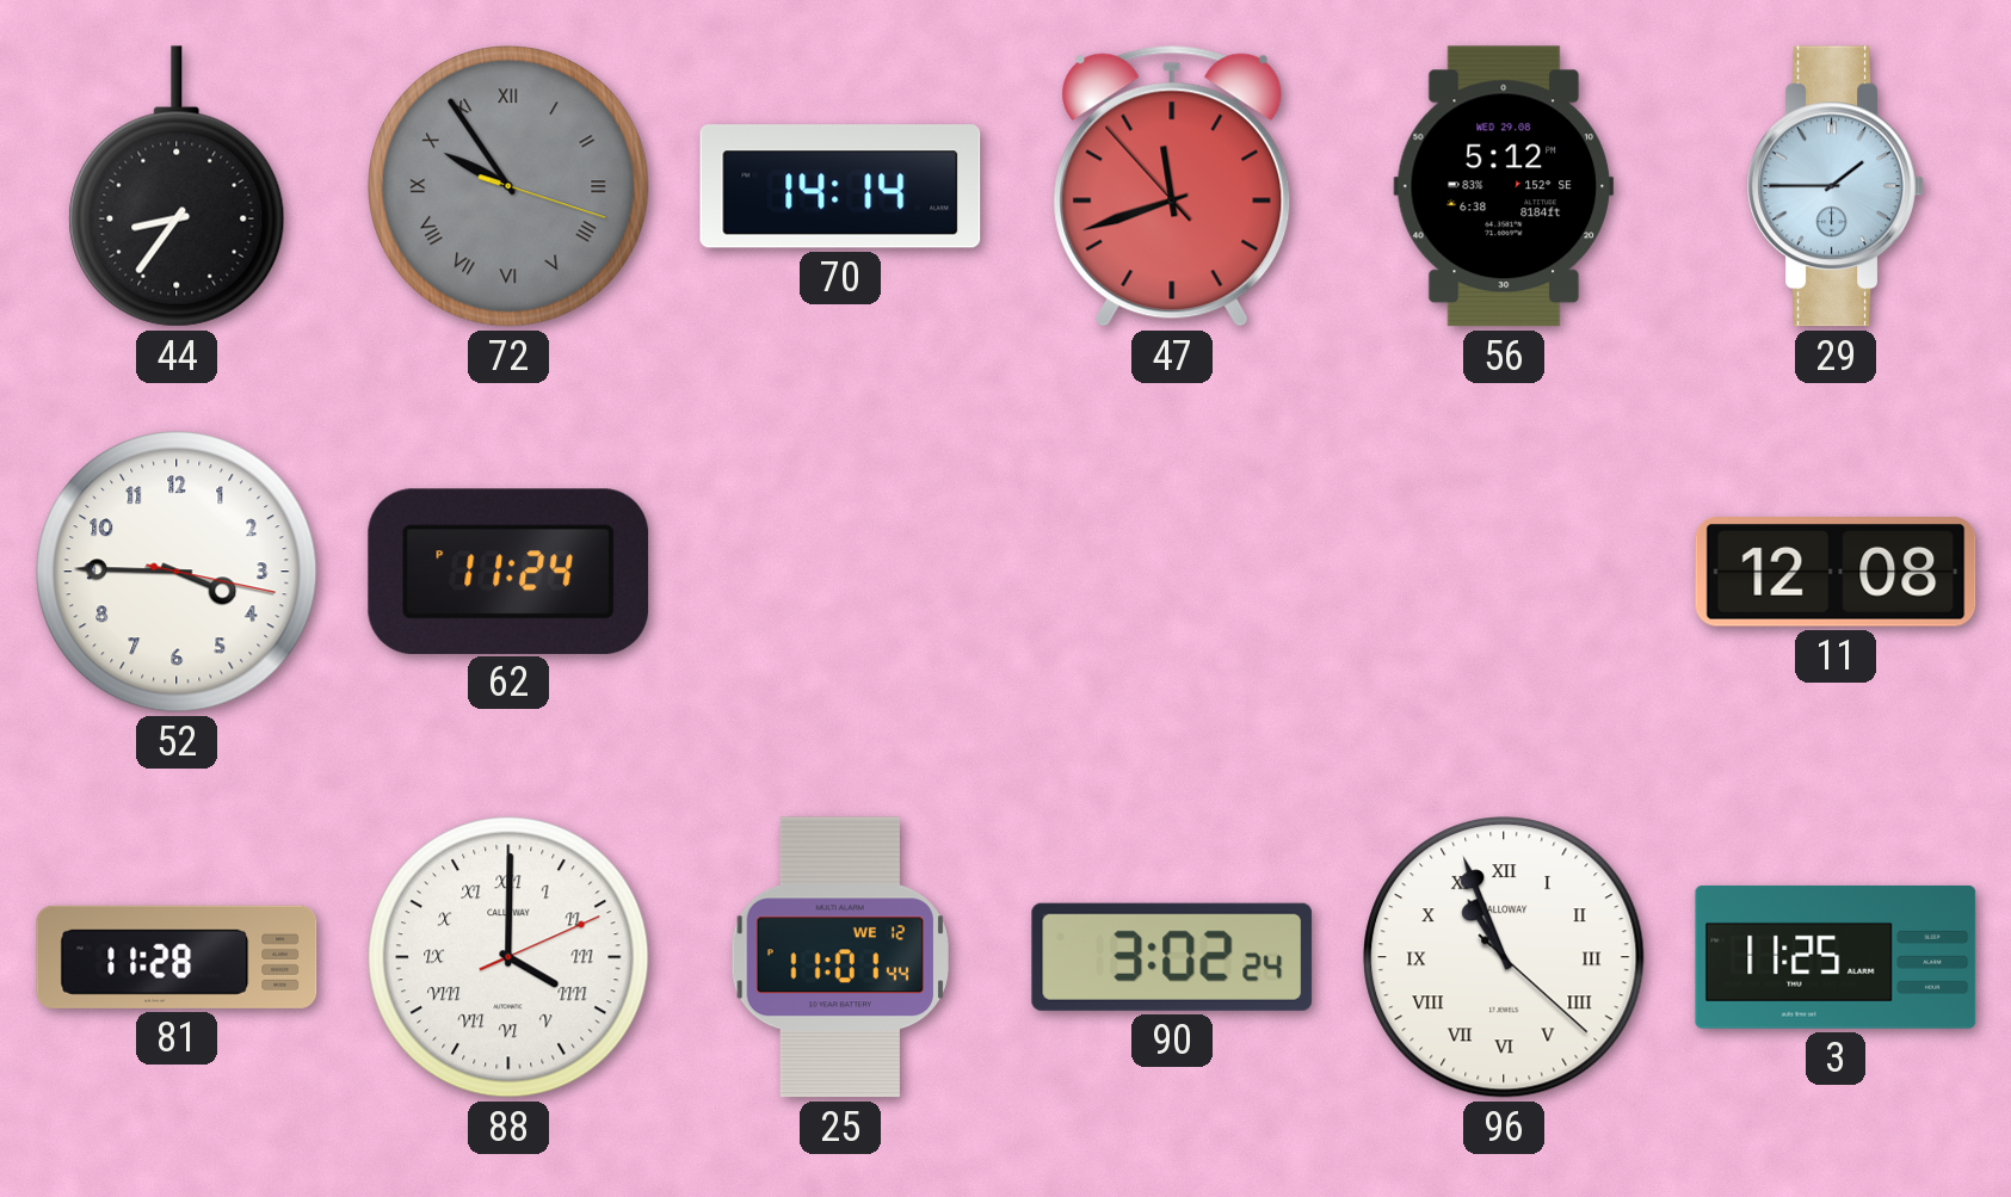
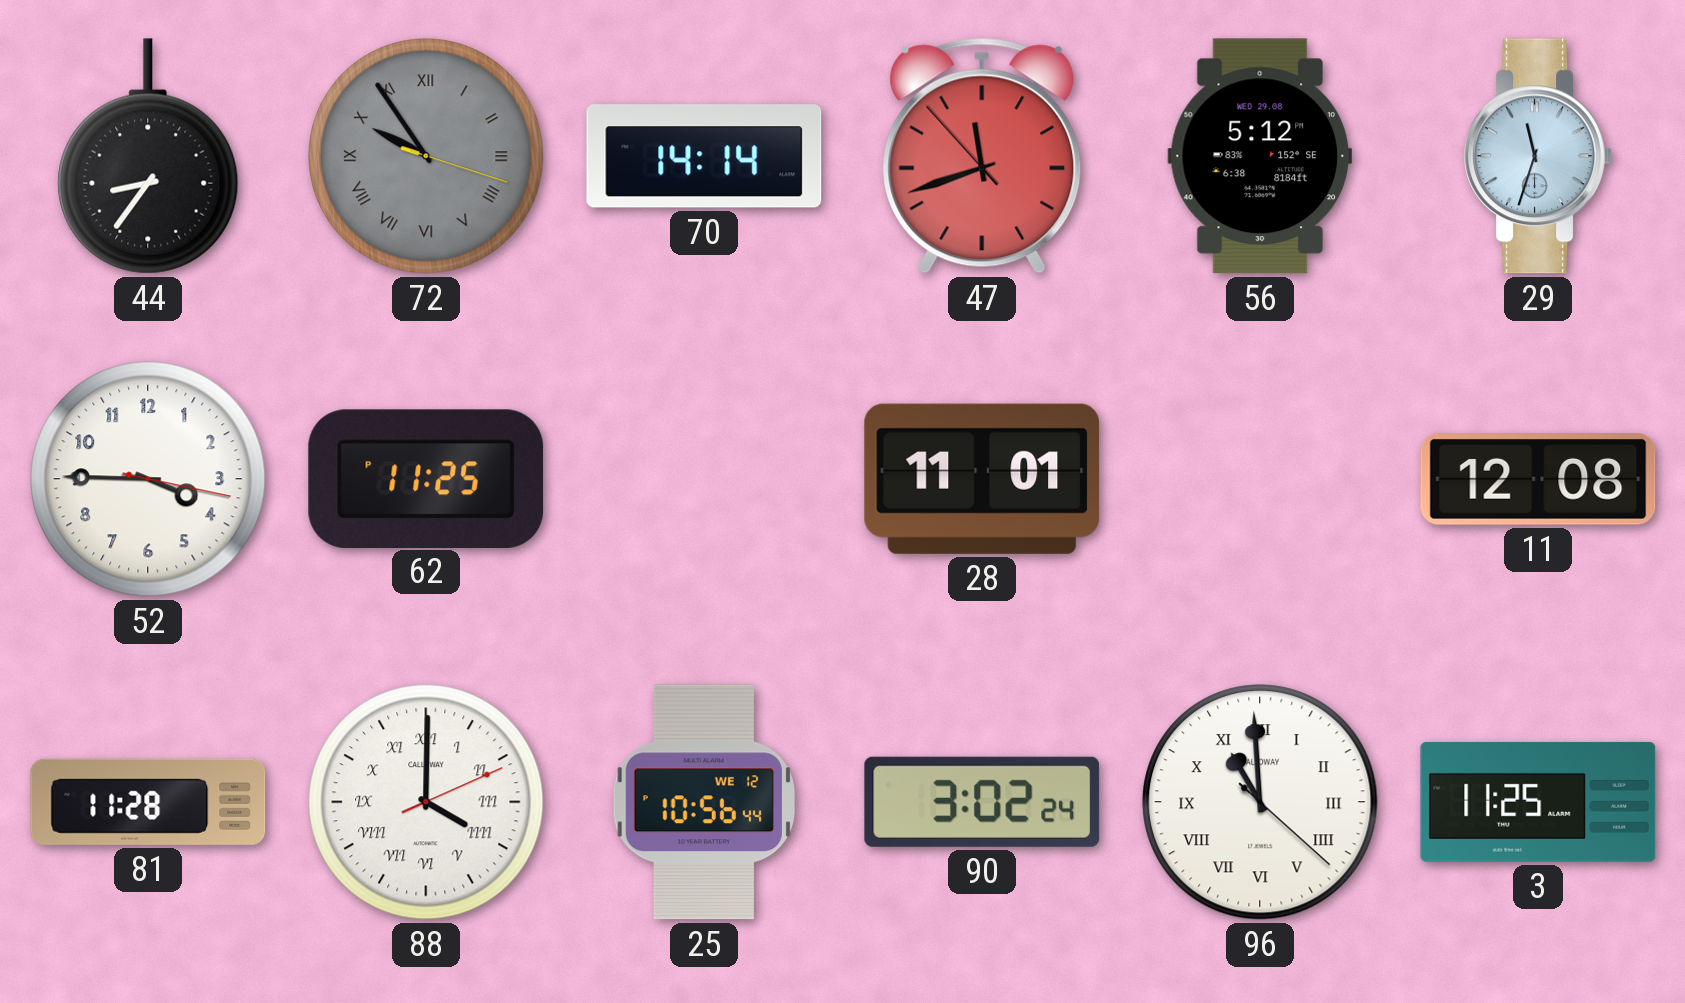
29: 1:45 -> 11:33 (1538, 156)
62: 11:24 -> 11:25 (426, 478)
28: none -> 11:01 (982, 479)
25: 11:01 -> 10:56 (704, 802)
96: 10:56 -> 10:59 (1260, 802)
